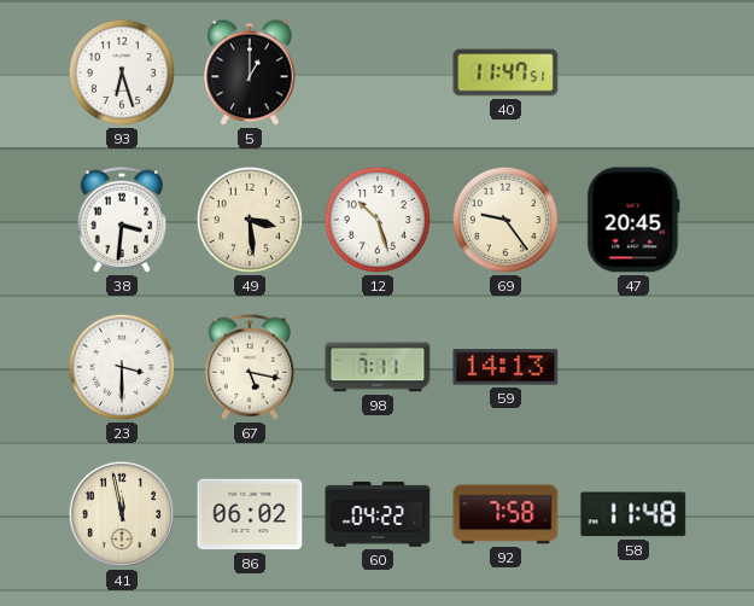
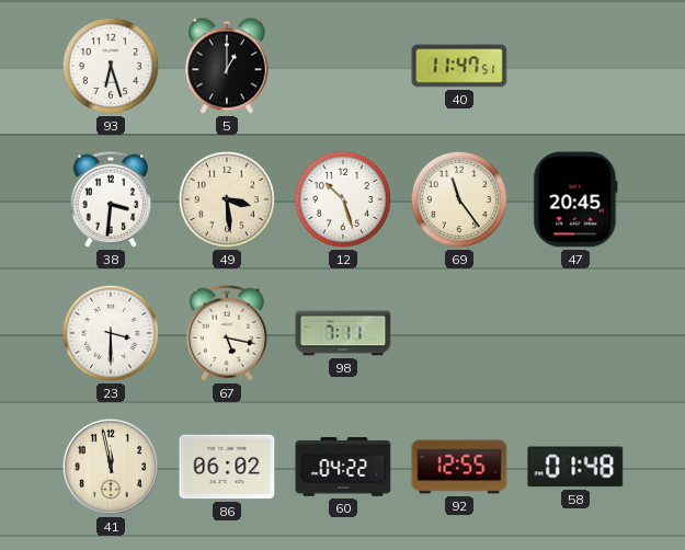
69: 9:24 -> 11:24 (459, 199)
59: 14:13 -> none (505, 367)
92: 7:58 -> 12:55 (459, 467)
58: 11:48 -> 01:48 (575, 467)
